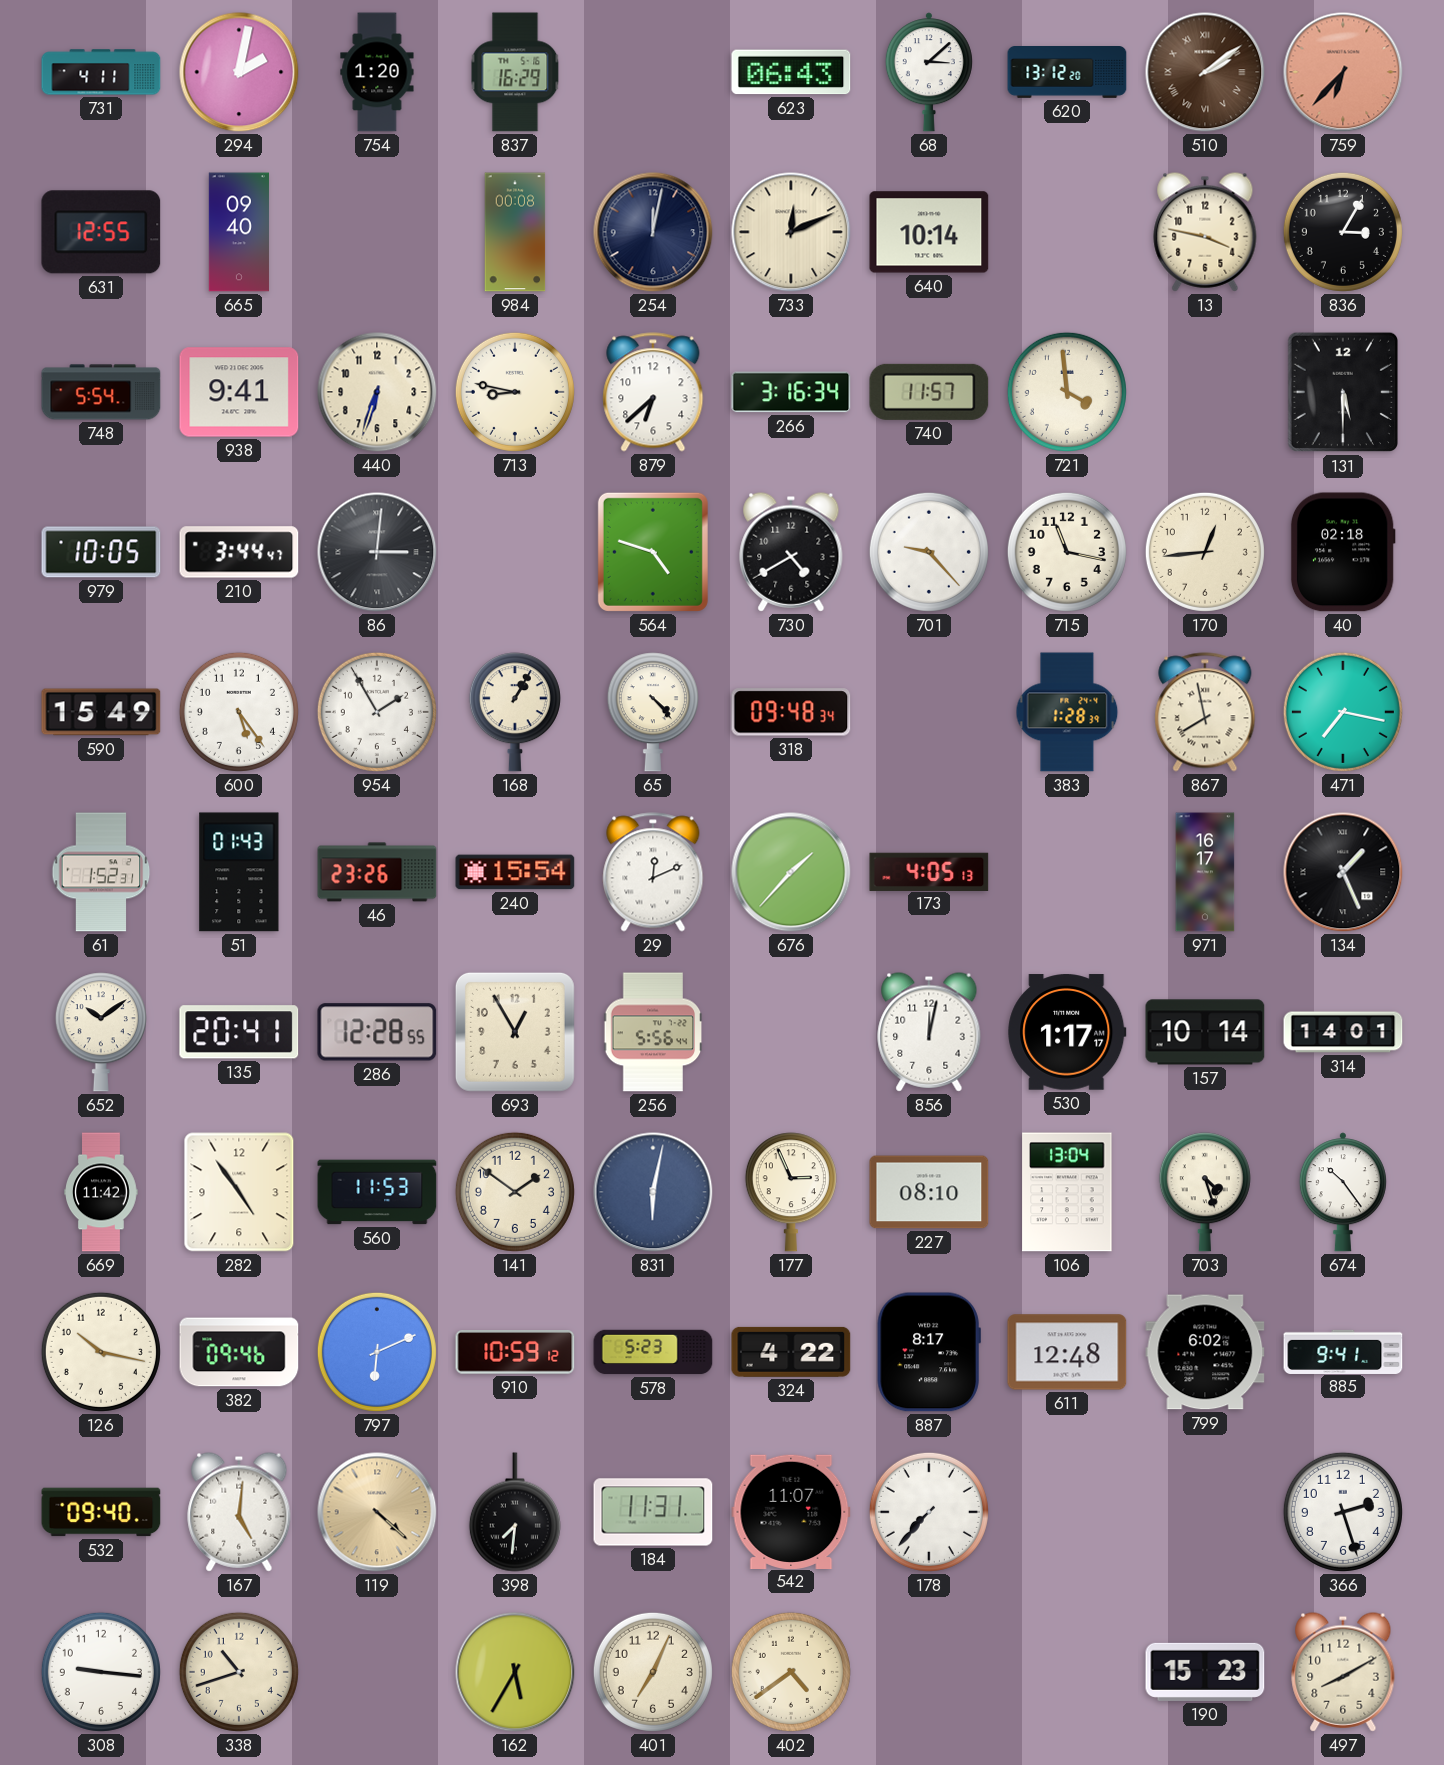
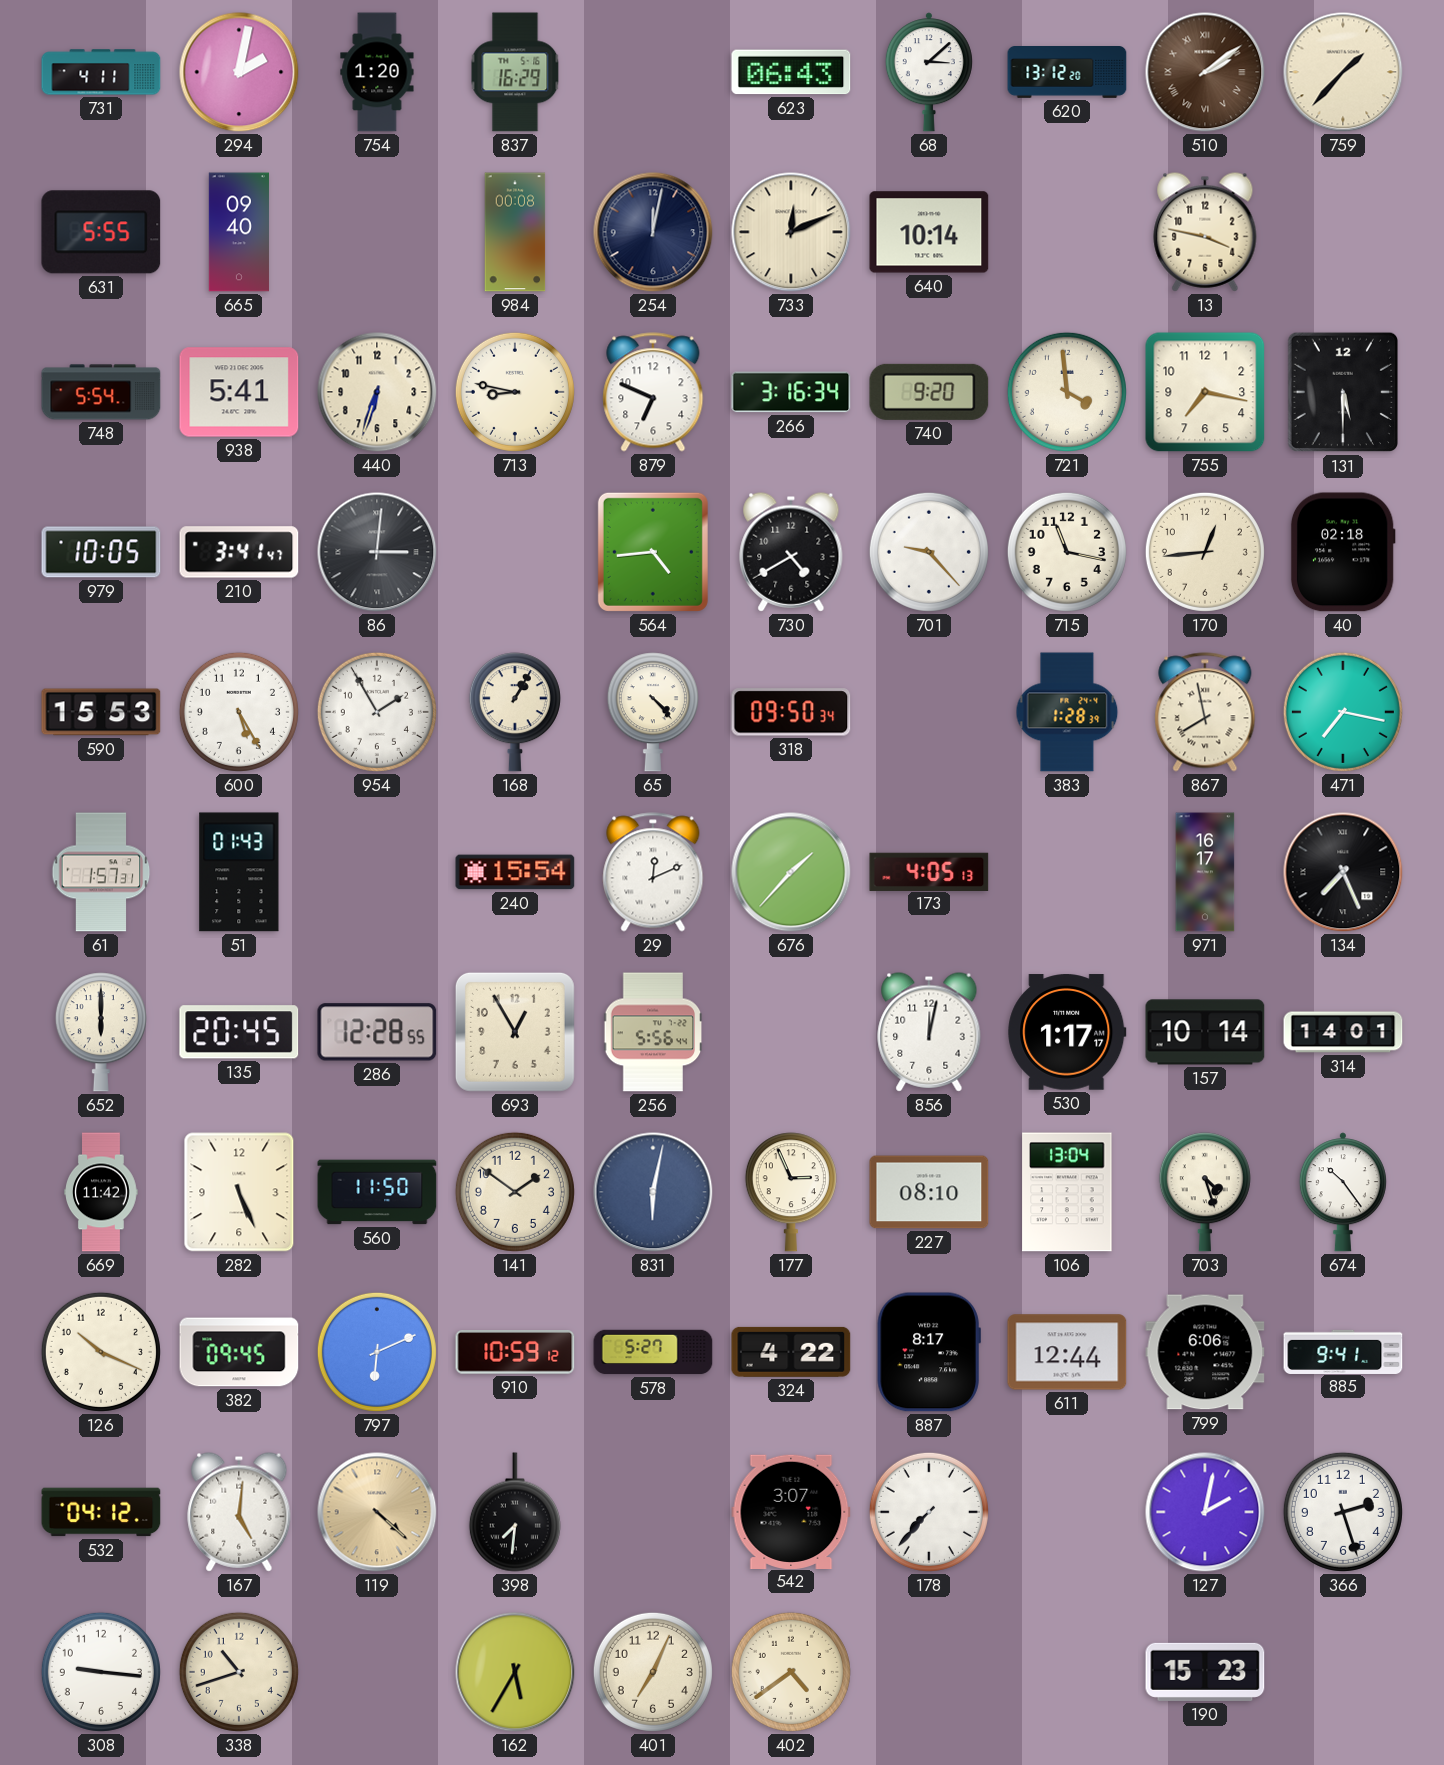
759: 6:37 -> 1:37 (1343, 72)
759 dial: salmon -> cream (1343, 72)
631: 12:55 -> 5:55 (101, 232)
836: 3:05 -> none (1343, 232)
938: 9:41 -> 5:41 (239, 392)
879: 6:38 -> 6:49 (653, 392)
740: 11:57 -> 9:20 (929, 392)
755: none -> 7:17 (1205, 392)
210: 3:44 -> 3:41 (239, 552)
564: 4:48 -> 4:44 (653, 552)
590: 15:49 -> 15:53 (101, 712)
600: 5:24 -> 5:25 (239, 712)
318: 09:48 -> 09:50 (791, 712)
61: 1:52 -> 1:57 (101, 872)
46: 23:26 -> none (377, 872)
134: 1:26 -> 7:26 (1343, 872)
652: 10:09 -> 6:00 (101, 1032)
135: 20:41 -> 20:45 (239, 1032)
282: 4:54 -> 5:26 (239, 1192)
560: 11:53 -> 11:50 (377, 1192)
126: 10:17 -> 10:19 (101, 1352)
382: 09:46 -> 09:45 (239, 1352)
578: 5:23 -> 5:27 (653, 1352)
611: 12:48 -> 12:44 (1067, 1352)
799: 6:02 -> 6:06 (1205, 1352)
532: 09:40 -> 04:12 (101, 1512)
184: 11:31 -> none (653, 1512)
542: 11:07 -> 3:07 (791, 1511)
127: none -> 2:02 (1205, 1512)
497: 8:10 -> none (1343, 1672)
